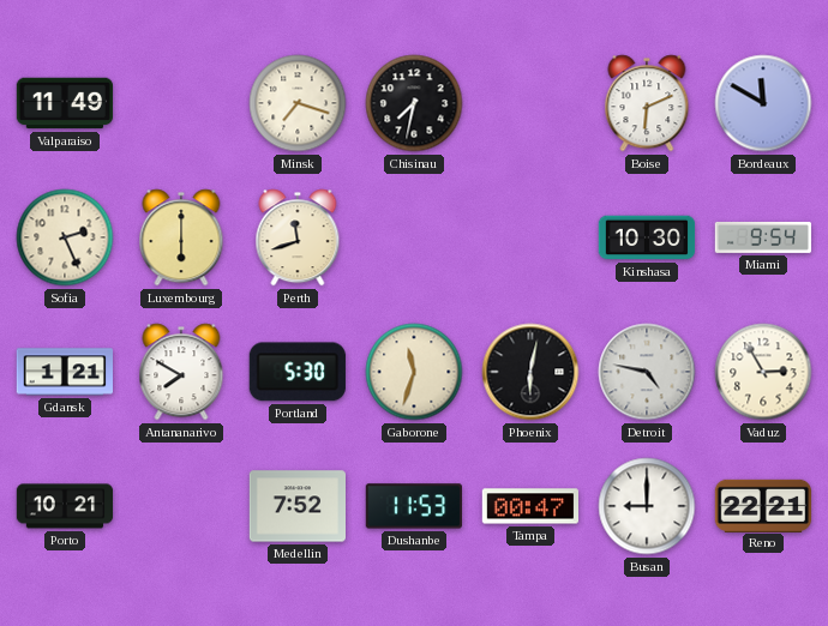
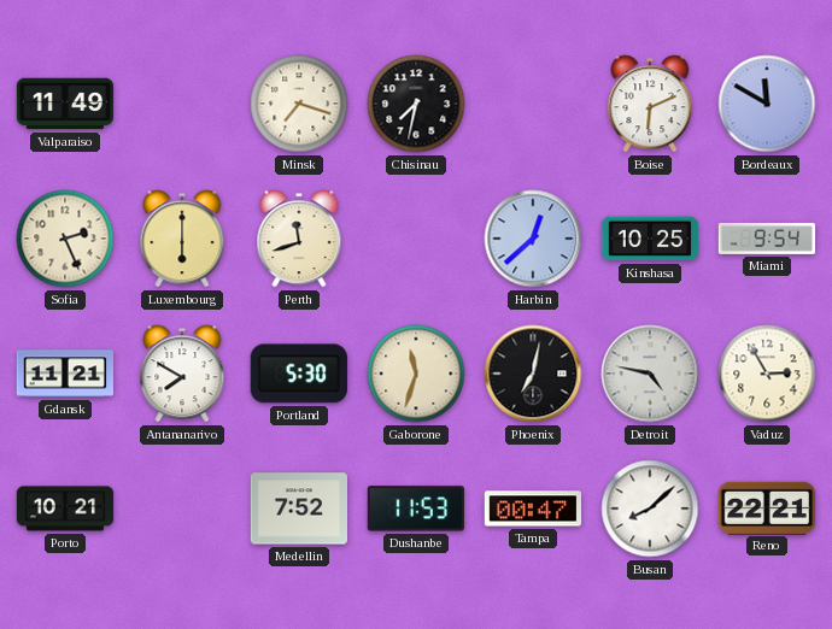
Harbin: none -> 12:38 (533, 239)
Kinshasa: 10:30 -> 10:25 (650, 239)
Gdansk: 1:21 -> 11:21 (64, 374)
Phoenix: 6:02 -> 7:02 (533, 374)
Busan: 9:00 -> 8:08 (650, 509)
